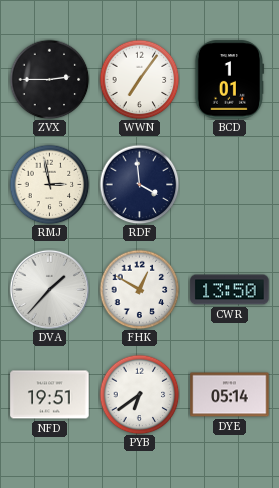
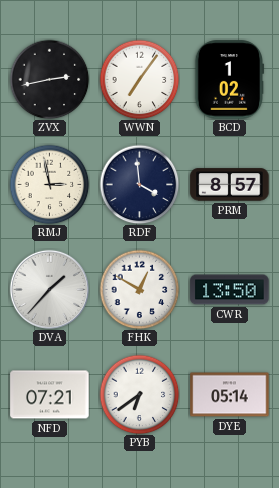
ZVX: 2:45 -> 2:43 (49, 79)
BCD: 1:01 -> 1:02 (230, 80)
PRM: none -> 8:57 (230, 185)
NFD: 19:51 -> 07:21 (50, 395)
